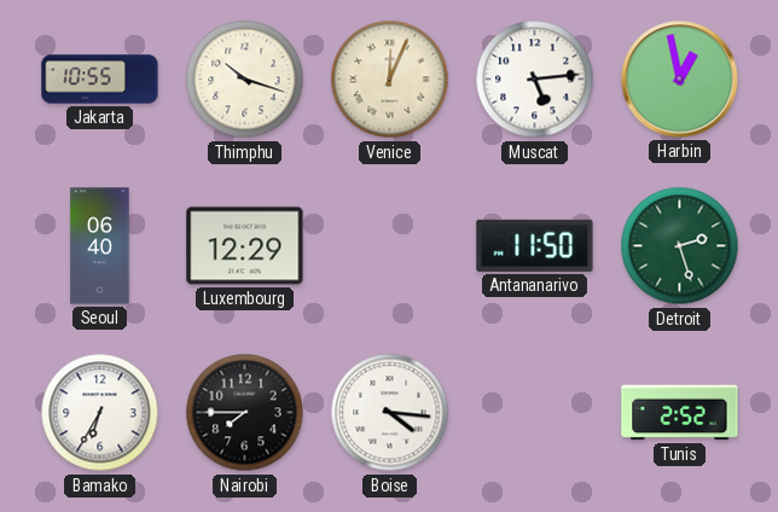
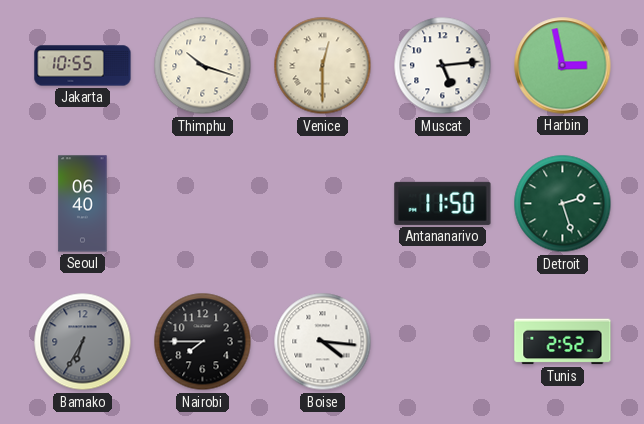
Venice: 12:04 -> 12:30 (323, 66)
Harbin: 12:58 -> 2:58 (563, 66)
Luxembourg: 12:29 -> none (245, 246)
Bamako dial: white -> grey (83, 342)
